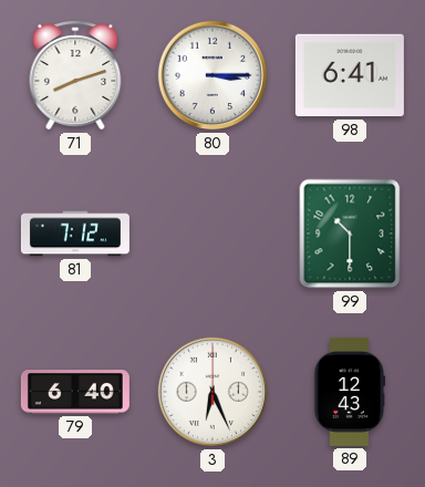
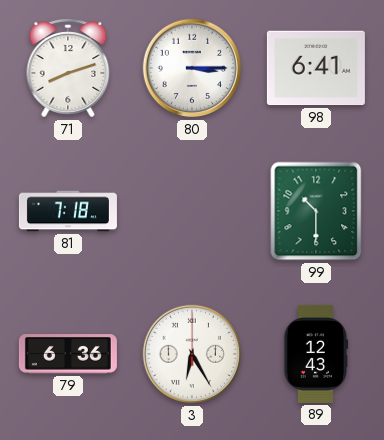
81: 7:12 -> 7:18 (68, 211)
79: 6:40 -> 6:36 (68, 354)
3: 6:26 -> 6:25 (192, 354)
